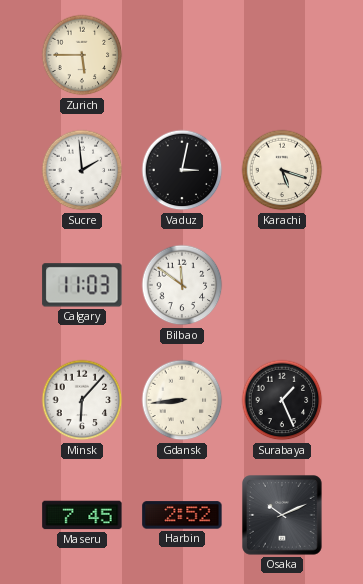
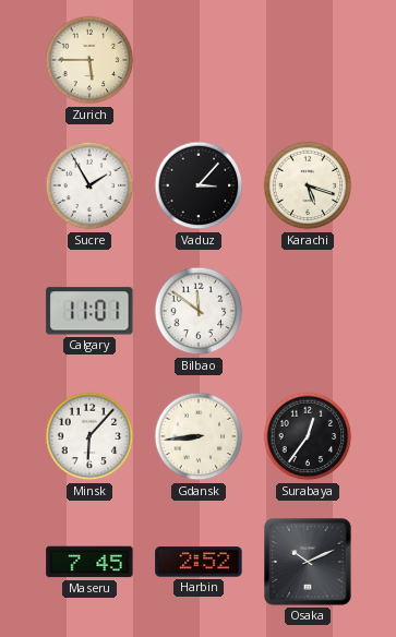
Sucre: 1:59 -> 1:55 (89, 185)
Vaduz: 3:02 -> 3:07 (199, 185)
Calgary: 11:03 -> 11:01 (89, 311)
Surabaya: 1:26 -> 12:36 (308, 436)
